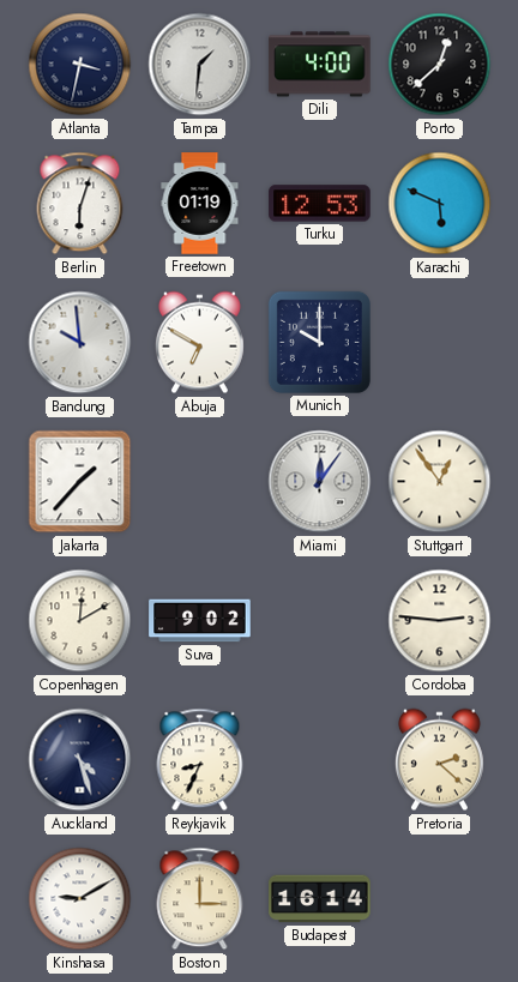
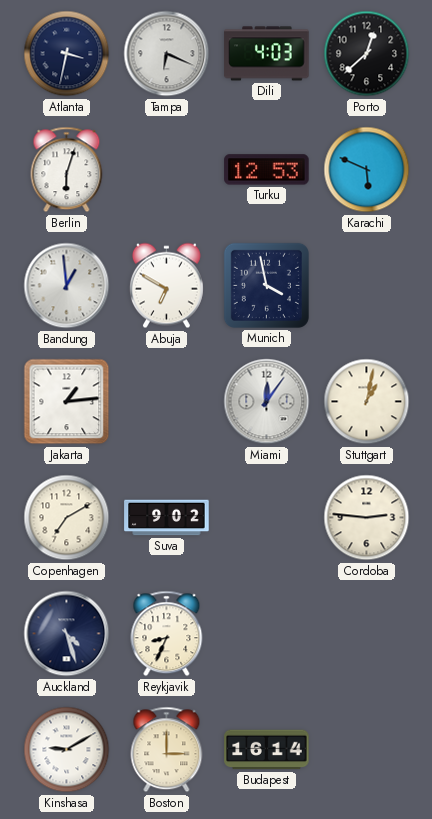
Tampa: 1:31 -> 6:19 (167, 54)
Dili: 4:00 -> 4:03 (267, 54)
Freetown: 01:19 -> none (200, 204)
Bandung: 9:59 -> 12:59 (67, 286)
Munich: 10:00 -> 3:58 (266, 285)
Jakarta: 1:37 -> 1:14 (67, 402)
Stuttgart: 12:54 -> 1:02 (367, 402)
Copenhagen: 12:10 -> 7:10 (67, 518)
Pretoria: 2:22 -> none (439, 760)
